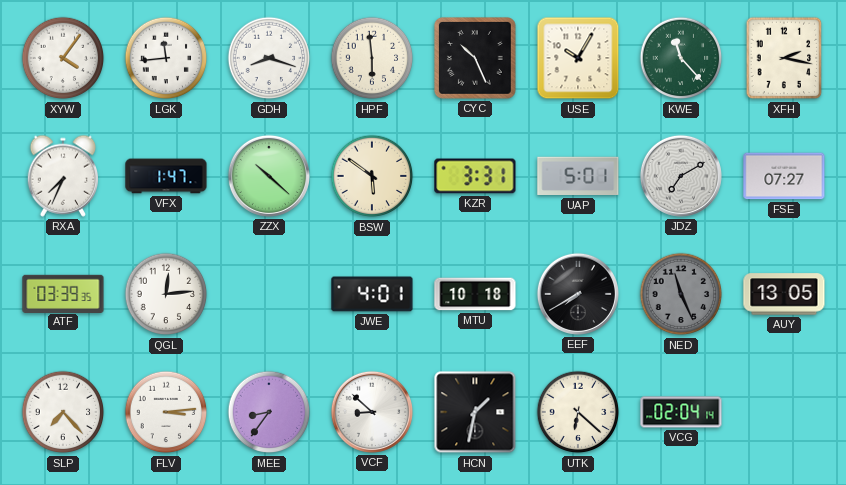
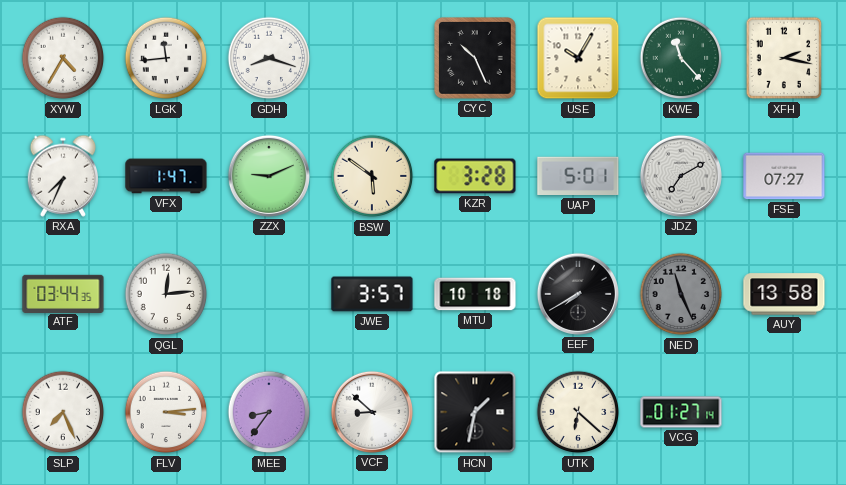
XYW: 4:06 -> 4:35 (63, 58)
HPF: 5:59 -> none (372, 58)
ZZX: 10:22 -> 9:11 (269, 176)
KZR: 3:31 -> 3:28 (475, 176)
ATF: 03:39 -> 03:44 (63, 293)
JWE: 4:01 -> 3:57 (372, 294)
AUY: 13:05 -> 13:58 (784, 294)
SLP: 7:23 -> 7:26 (63, 412)
VCG: 02:04 -> 01:27 (681, 412)
